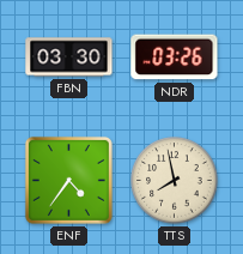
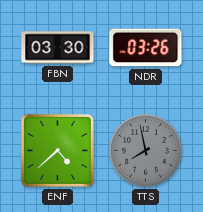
ENF: 4:36 -> 4:38 (57, 150)
TTS dial: cream -> grey (146, 151)
